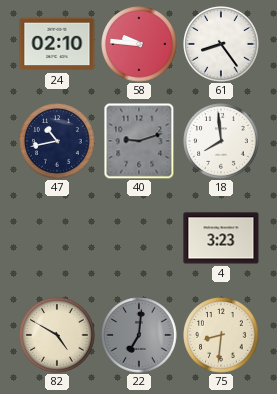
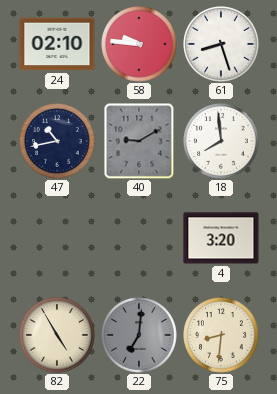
61: 8:24 -> 8:27 (221, 44)
40: 9:12 -> 9:10 (139, 141)
4: 3:23 -> 3:20 (221, 238)
82: 4:50 -> 4:55 (57, 335)
